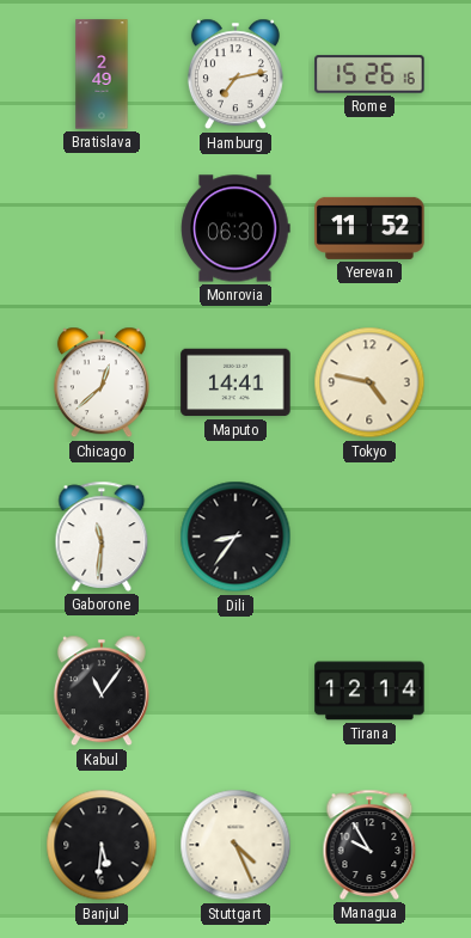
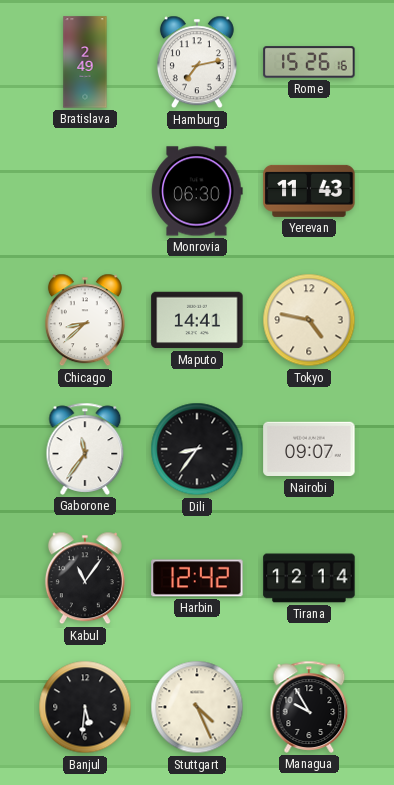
Yerevan: 11:52 -> 11:43 (309, 191)
Chicago: 12:38 -> 8:38 (85, 320)
Gaborone: 11:31 -> 11:36 (85, 449)
Nairobi: none -> 09:07 (309, 449)
Harbin: none -> 12:42 (197, 578)
